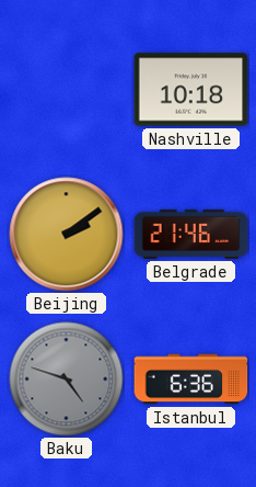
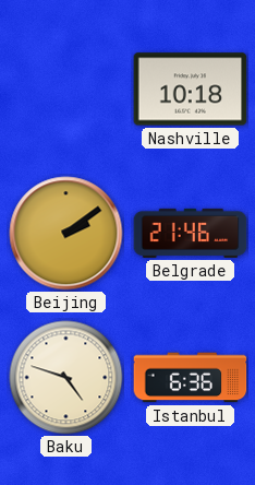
Baku dial: grey -> cream (66, 378)
